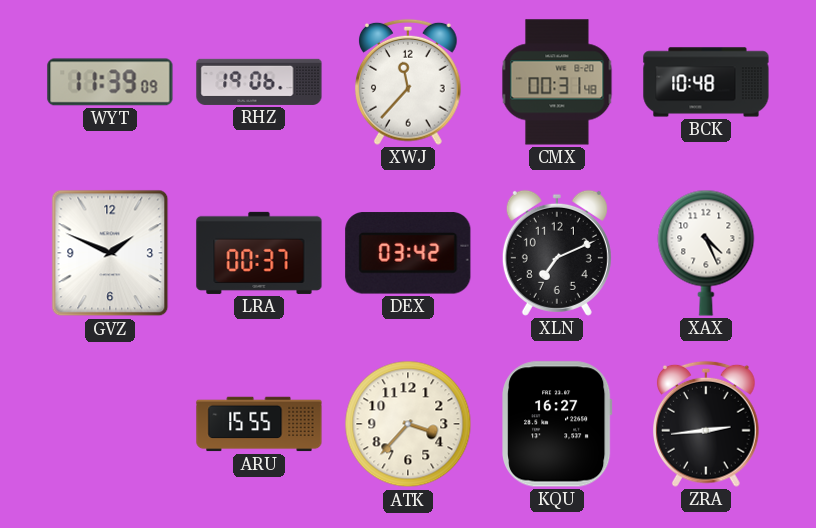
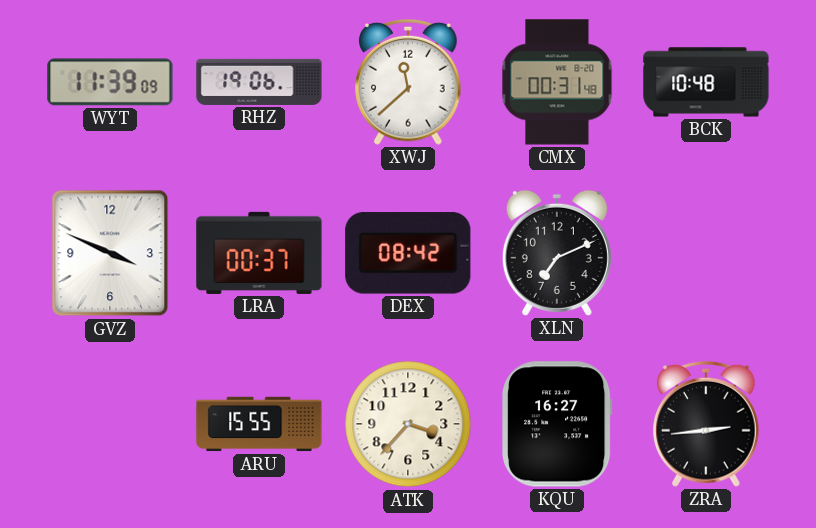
XWJ: 11:37 -> 11:38 (409, 82)
GVZ: 1:49 -> 3:49 (110, 253)
DEX: 03:42 -> 08:42 (408, 253)
XAX: 4:26 -> none (706, 253)
